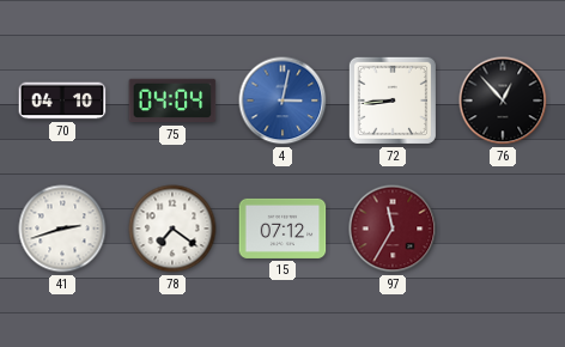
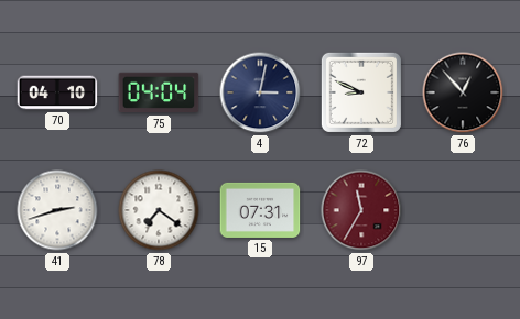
4 dial: blue -> navy (260, 92)
72: 8:44 -> 8:49 (361, 92)
15: 07:12 -> 07:31 (260, 210)
